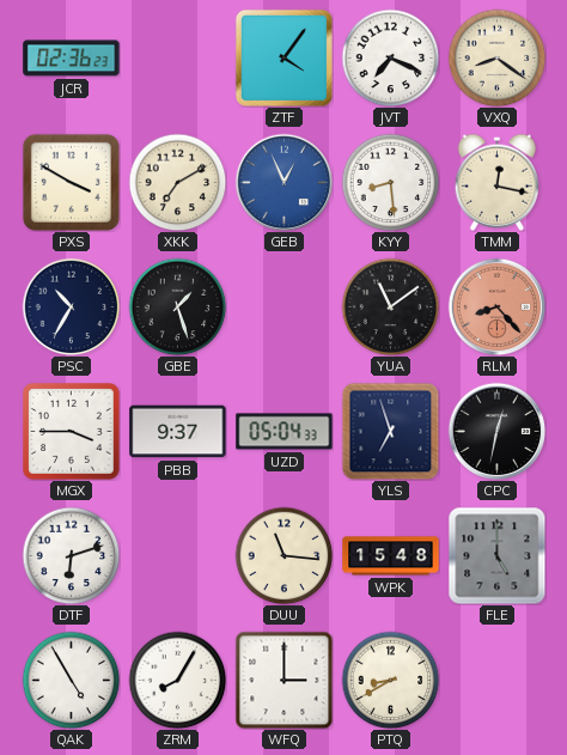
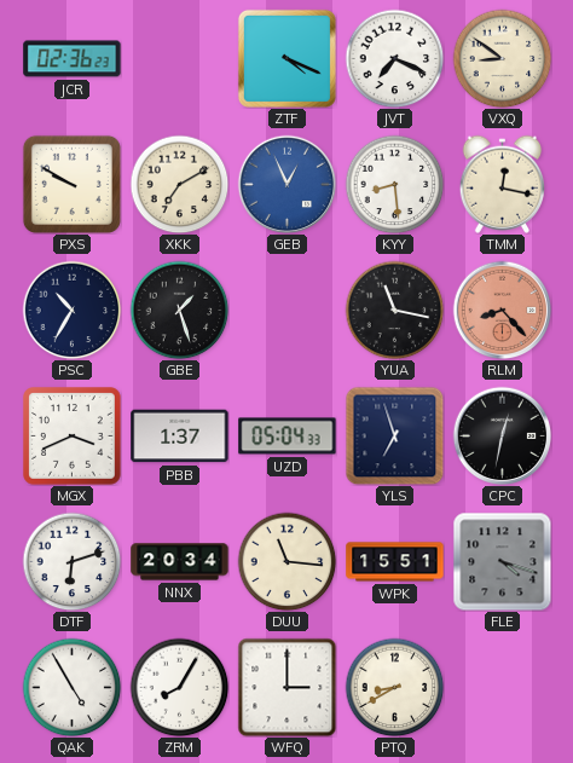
ZTF: 4:06 -> 4:19 (286, 58)
VXQ: 8:21 -> 8:51 (502, 58)
PXS: 3:50 -> 9:50 (71, 184)
YUA: 11:09 -> 11:17 (394, 310)
MGX: 3:45 -> 3:41 (73, 437)
PBB: 9:37 -> 1:37 (180, 437)
NNX: none -> 20:34 (180, 562)
WPK: 15:48 -> 15:51 (395, 562)
FLE: 5:00 -> 4:18 (502, 561)
